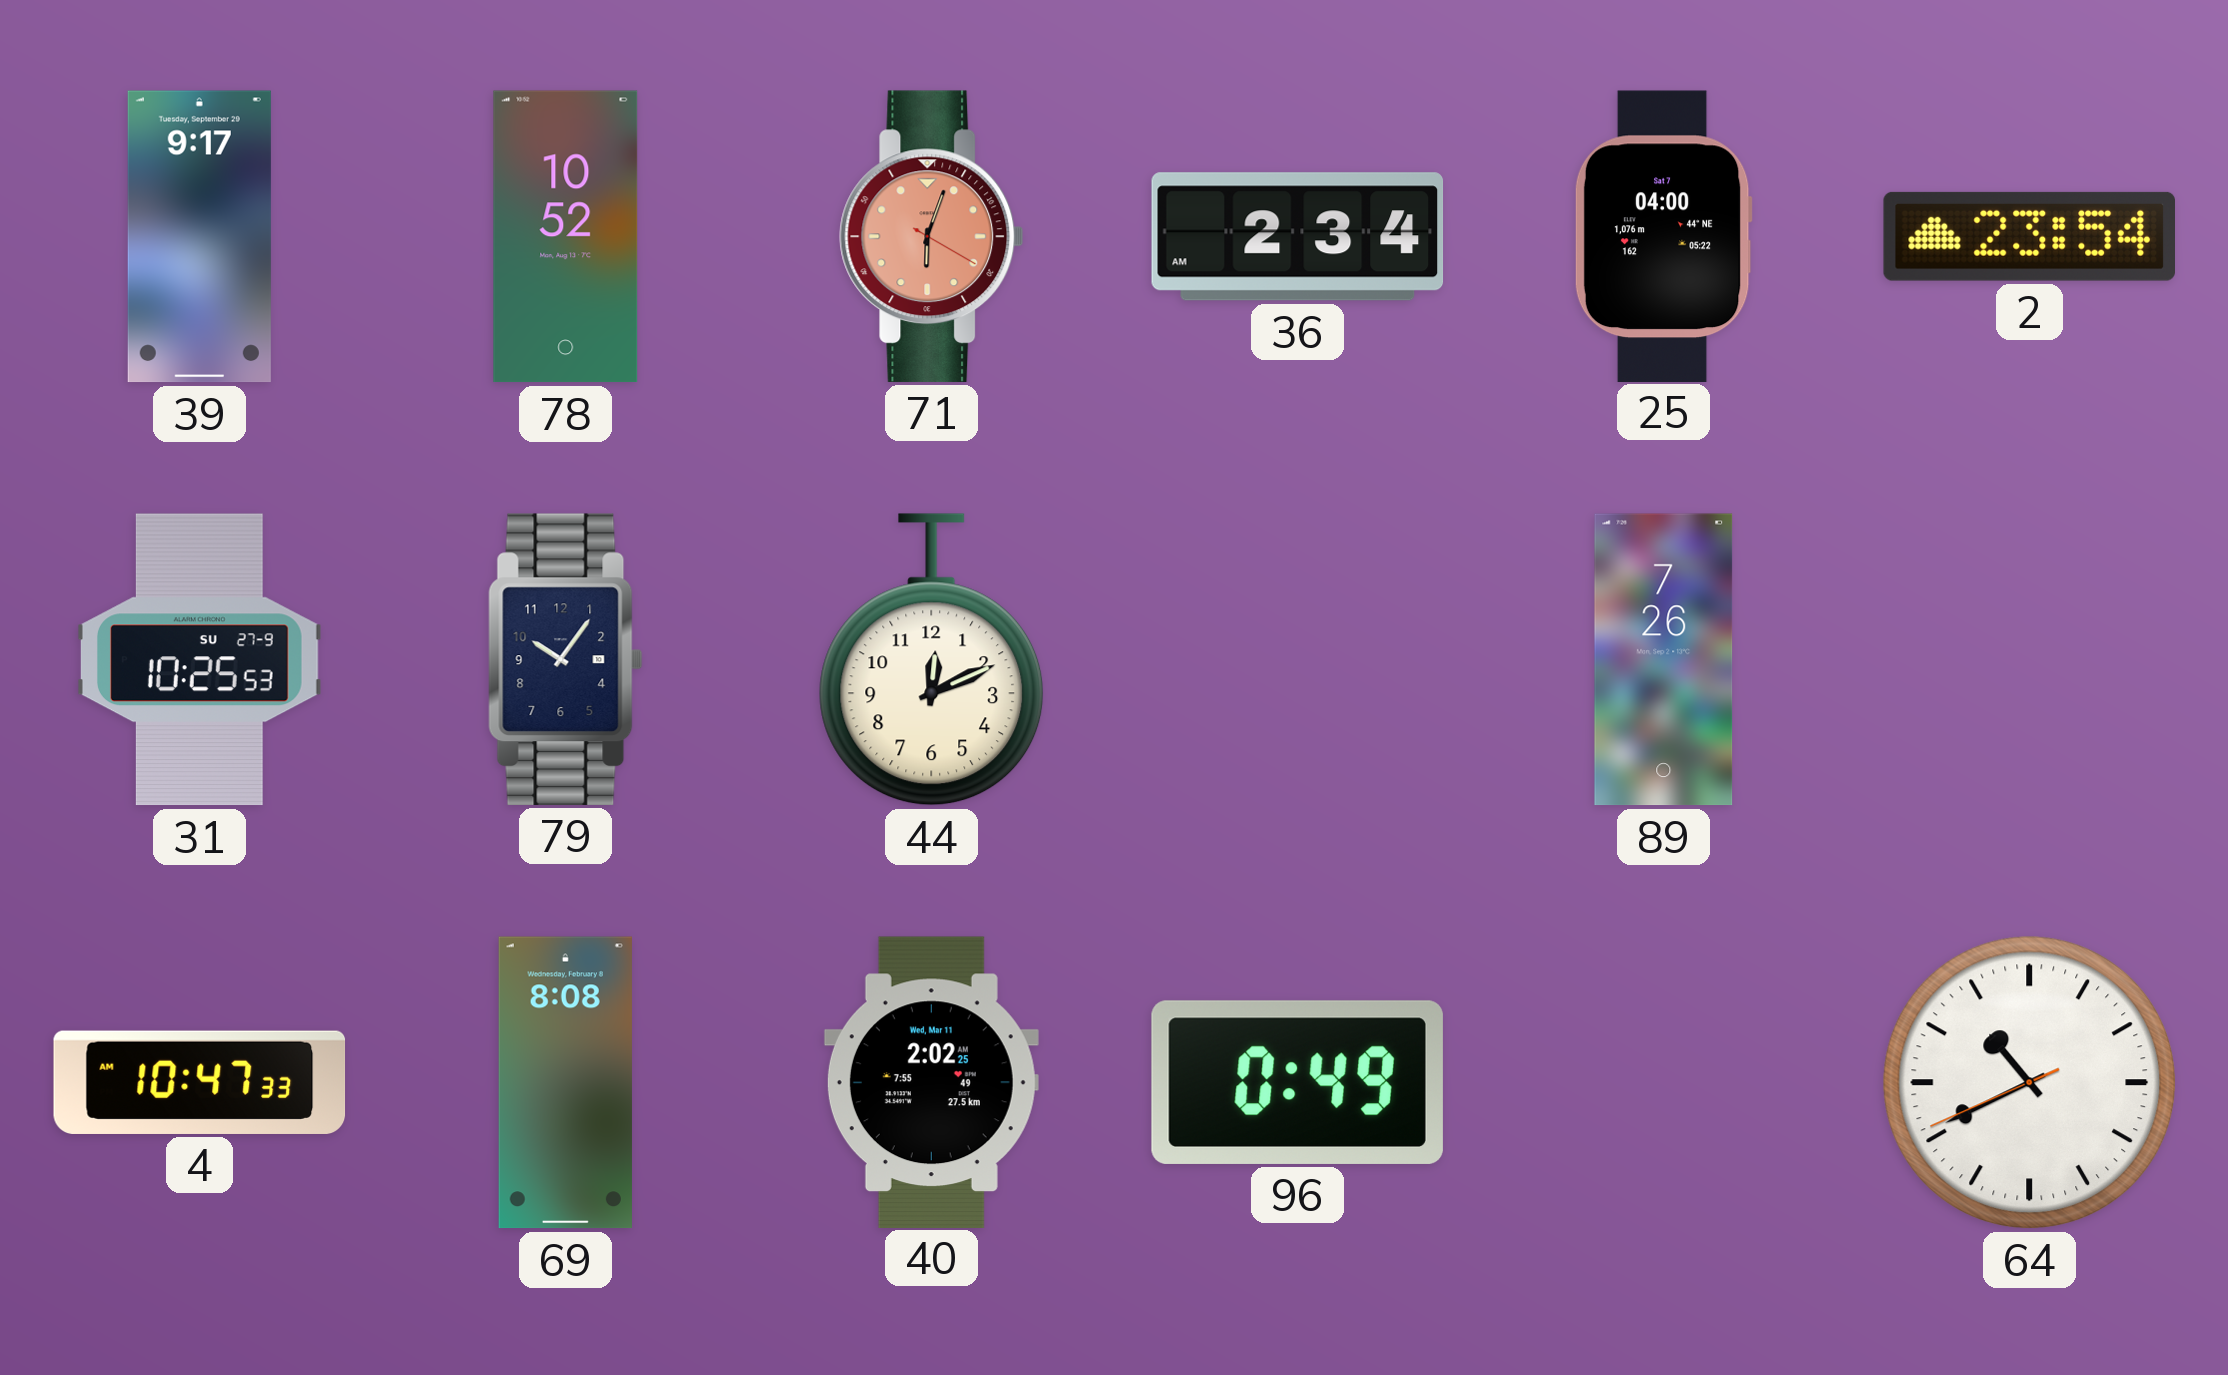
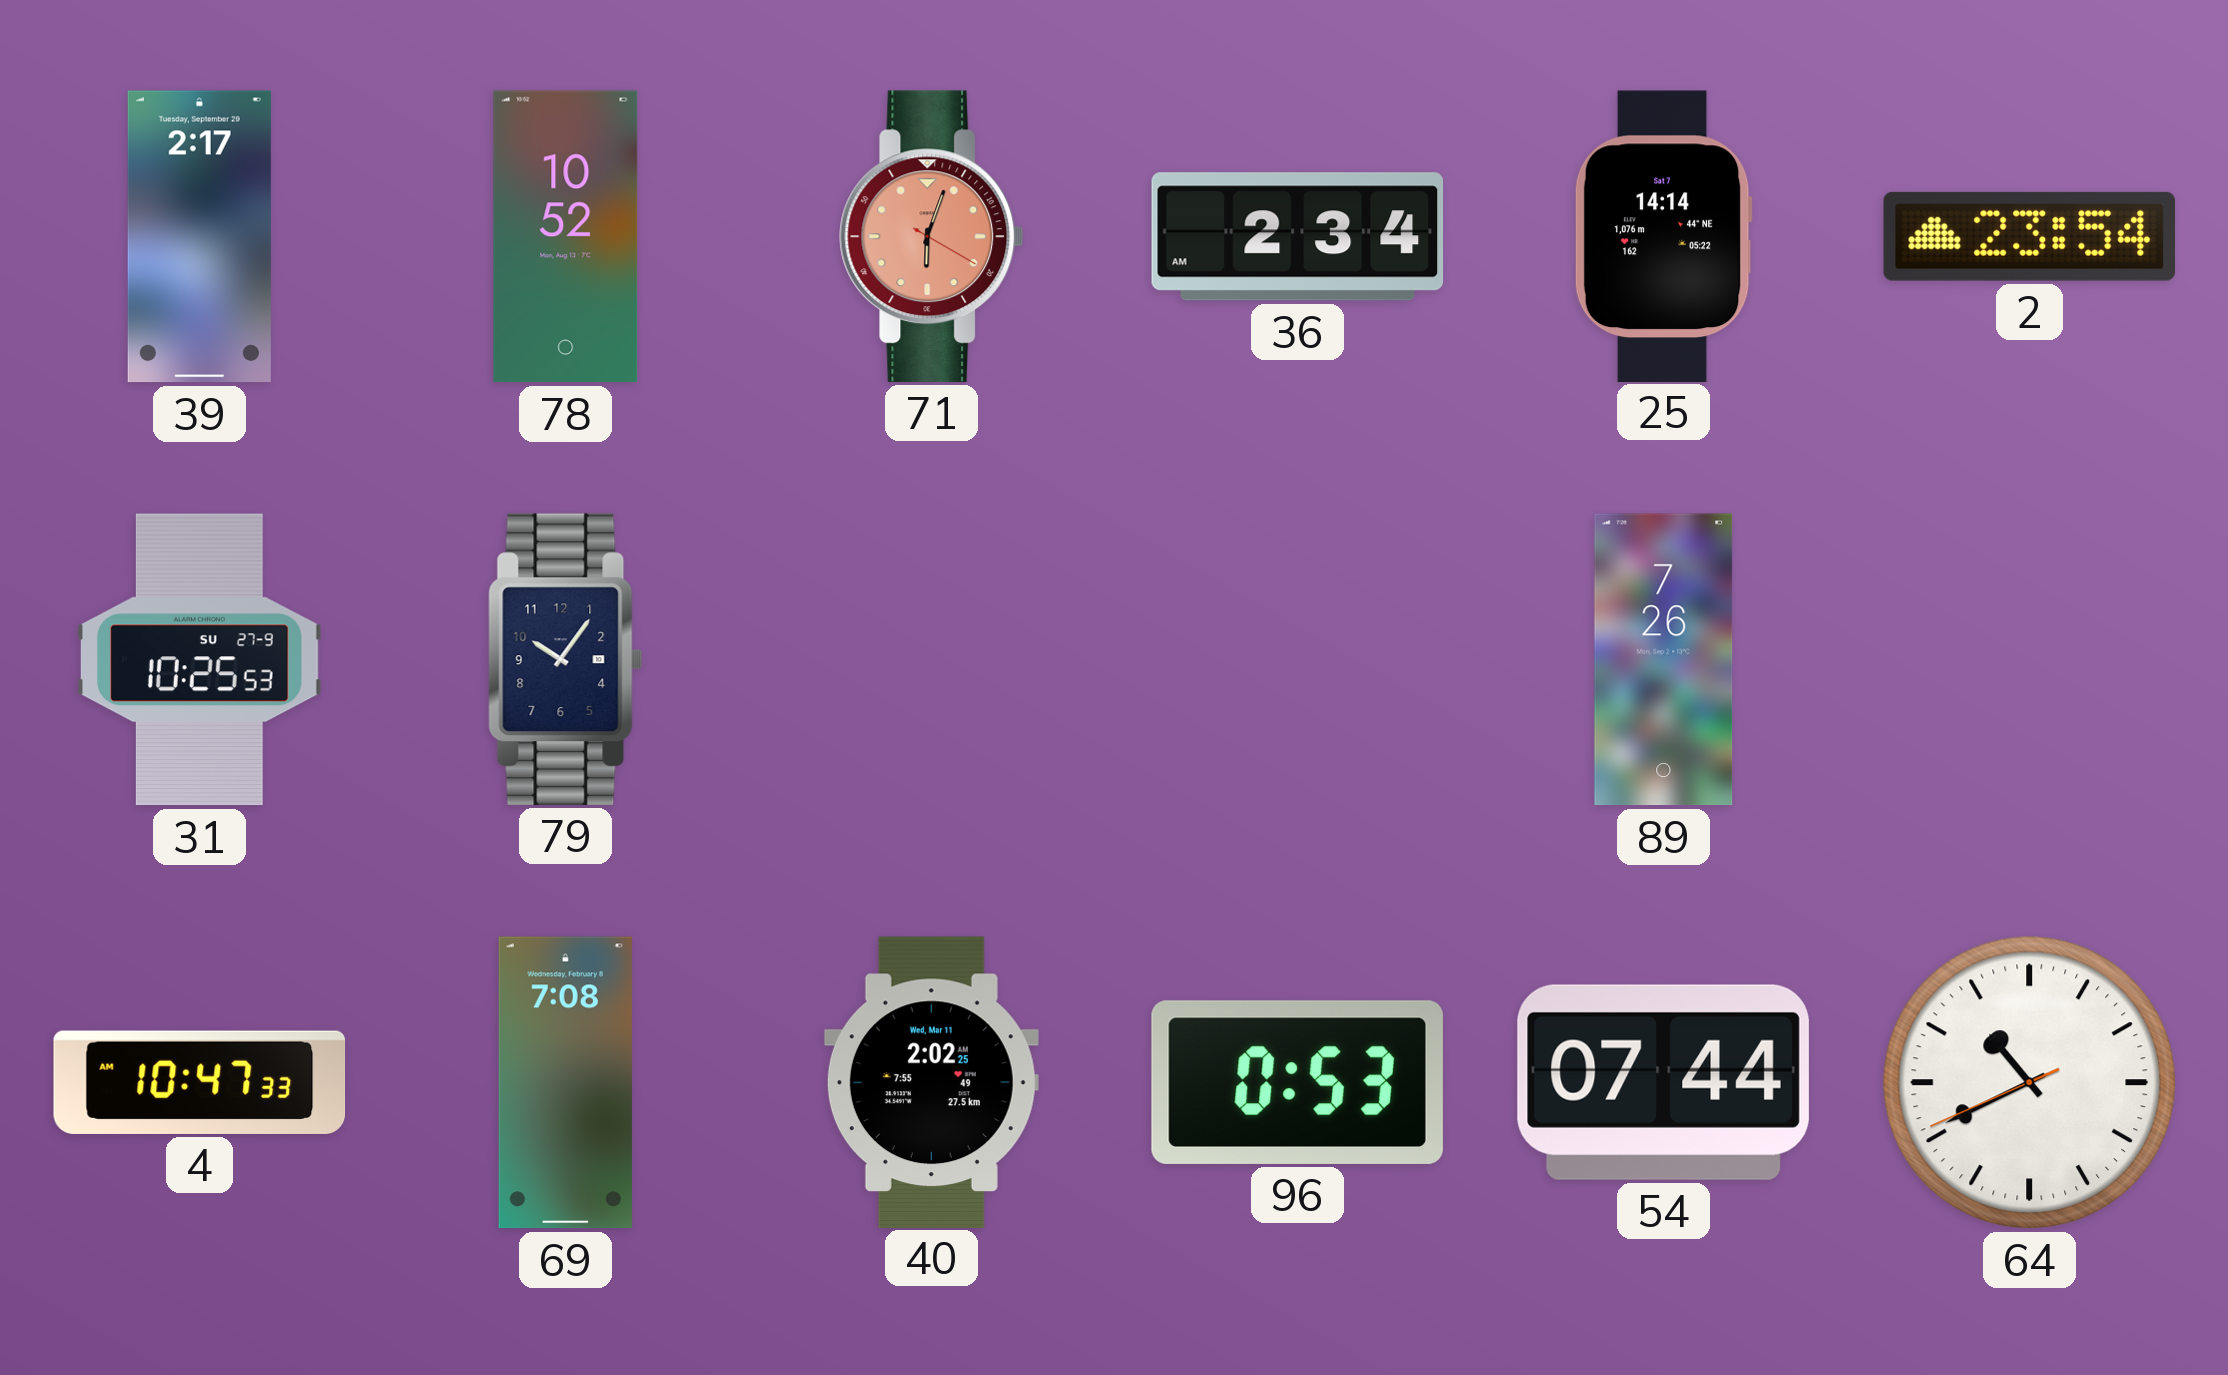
39: 9:17 -> 2:17 (199, 237)
25: 04:00 -> 14:14 (1663, 236)
44: 12:11 -> none (932, 660)
69: 8:08 -> 7:08 (565, 1083)
96: 0:49 -> 0:53 (1297, 1082)
54: none -> 07:44 (1663, 1082)
